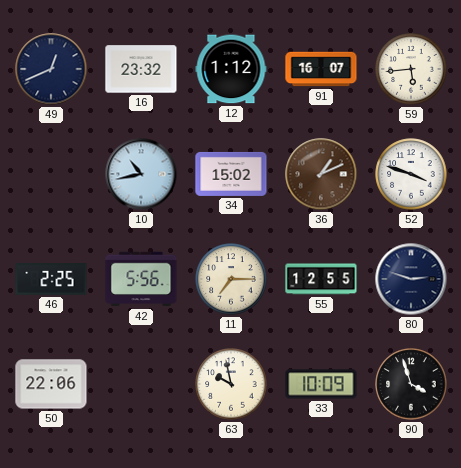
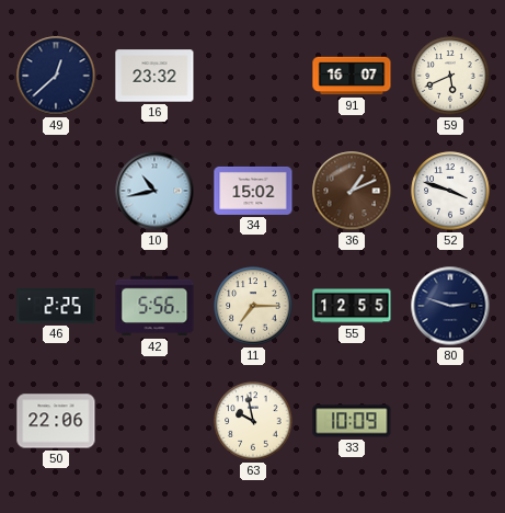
49: 12:41 -> 12:38 (56, 76)
12: 1:12 -> none (231, 69)
59: 5:44 -> 5:41 (450, 76)
90: 3:57 -> none (411, 384)
